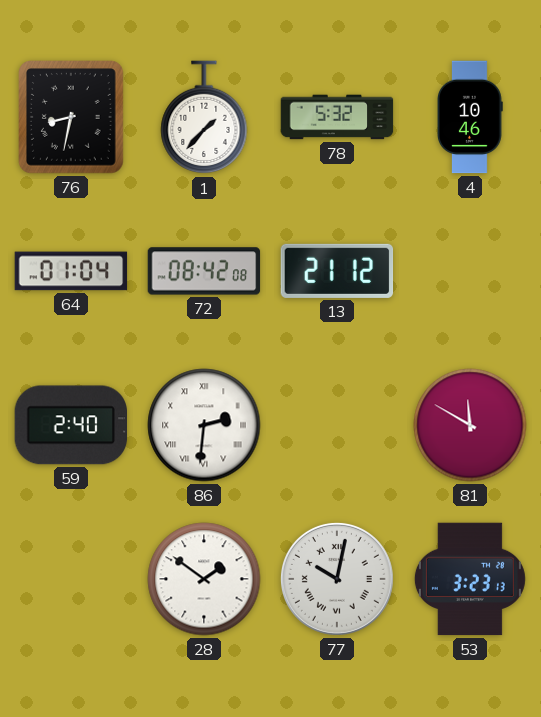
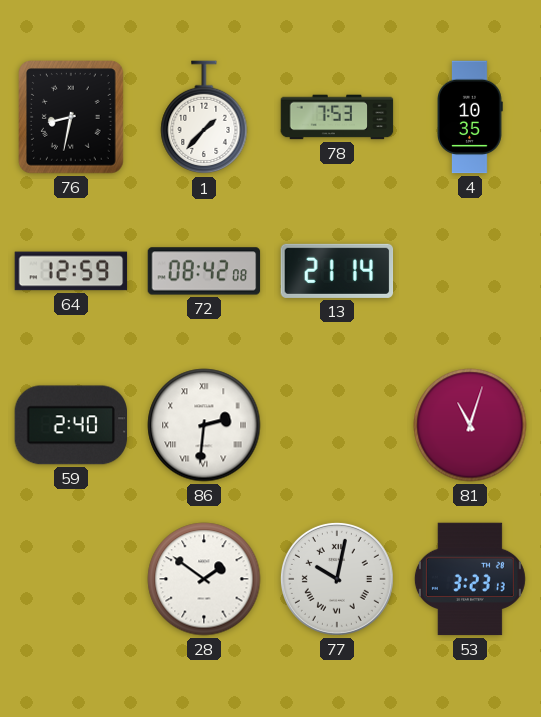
78: 5:32 -> 7:53 (337, 117)
4: 10:46 -> 10:35 (470, 117)
64: 01:04 -> 12:59 (71, 271)
13: 21:12 -> 21:14 (337, 271)
81: 11:50 -> 11:03 (470, 425)
